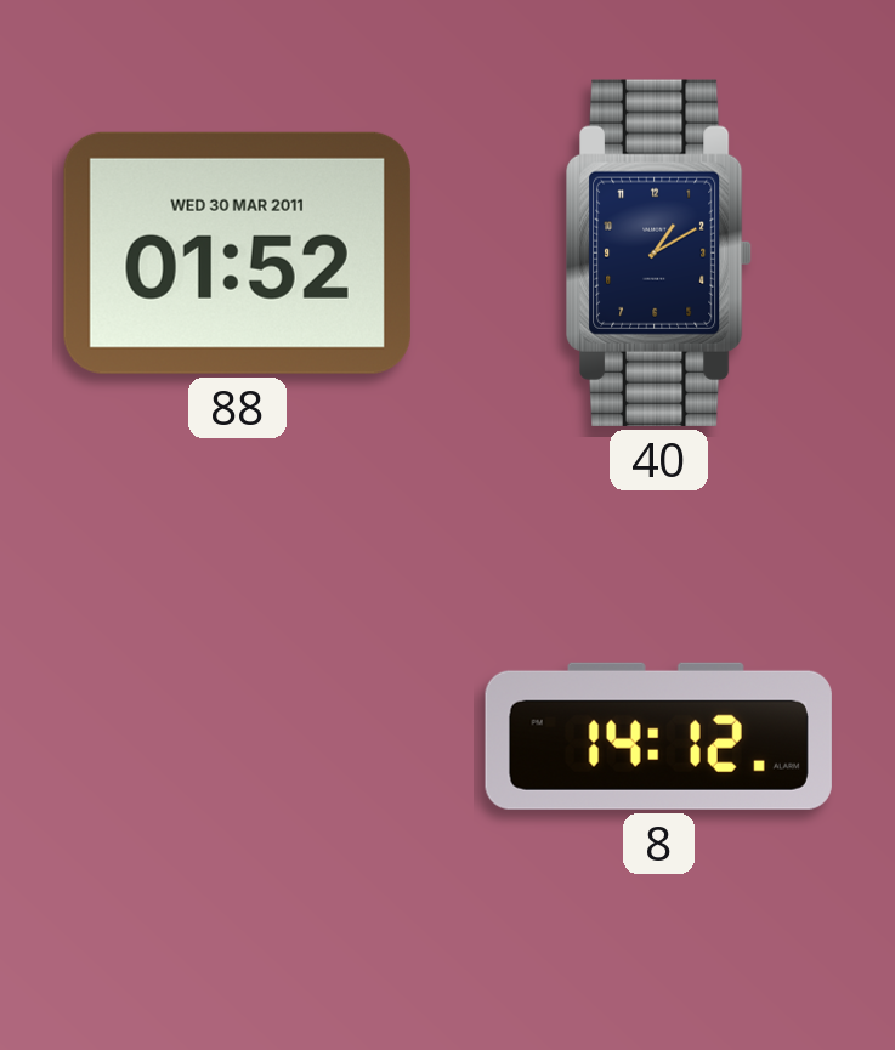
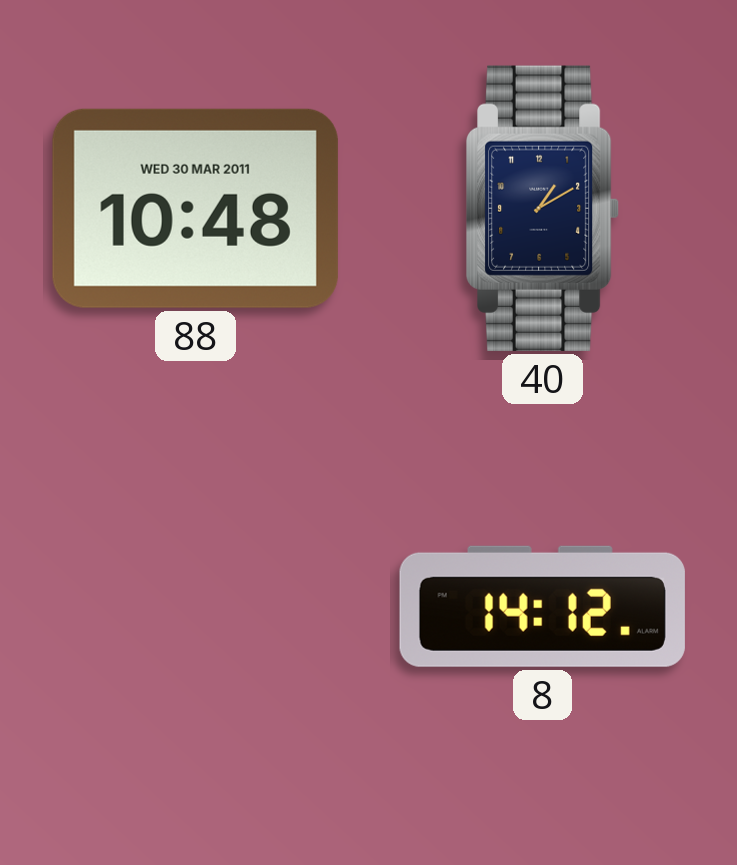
88: 01:52 -> 10:48 (195, 208)
